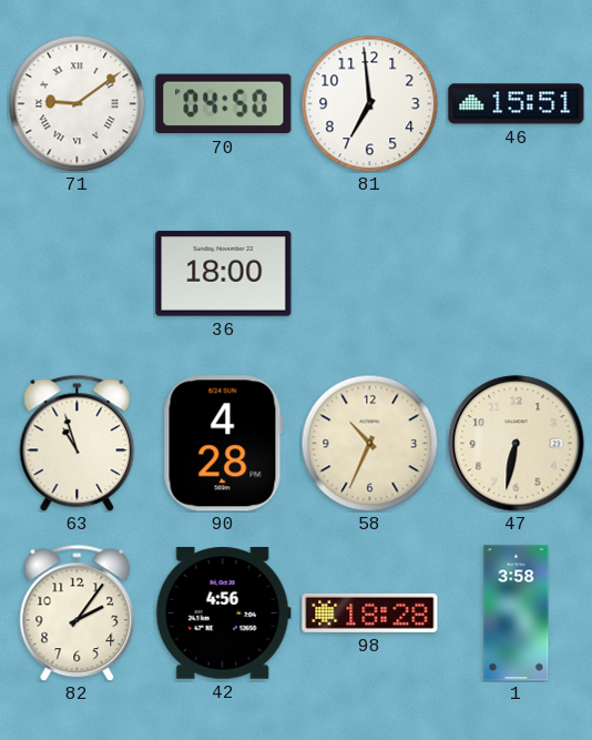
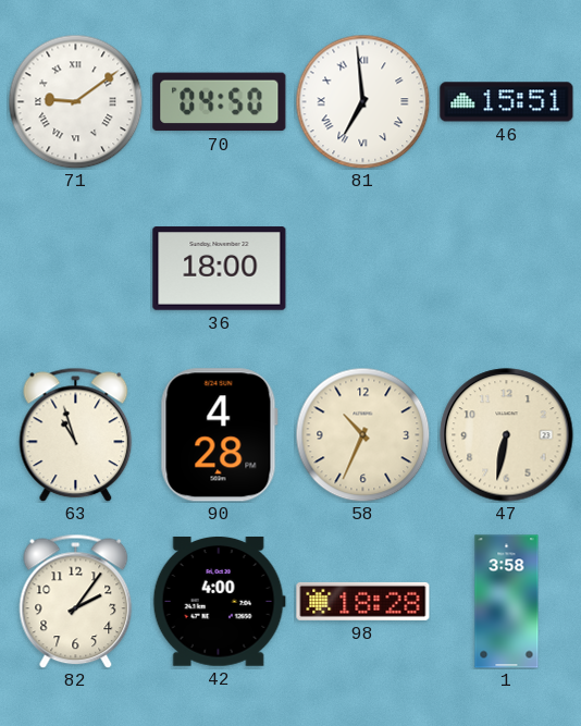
81 numerals: Arabic -> Roman (362, 101)
42: 4:56 -> 4:00 (219, 602)
